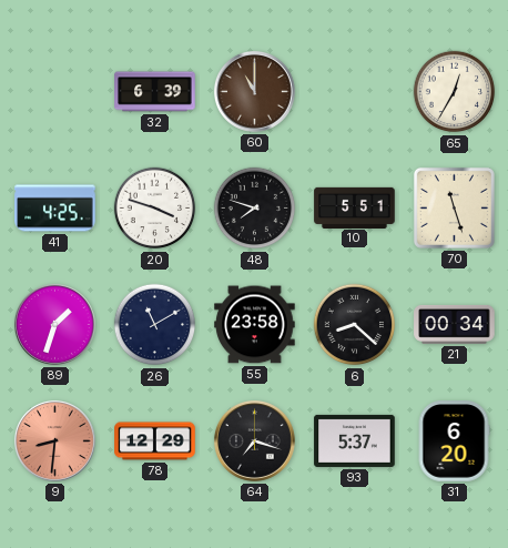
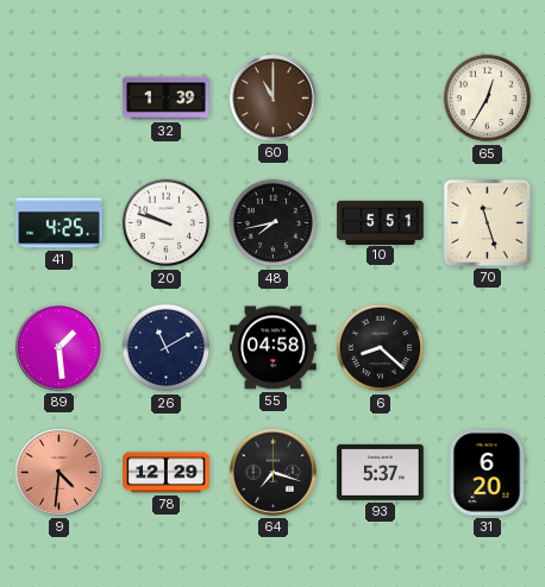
32: 6:39 -> 1:39 (167, 99)
20: 3:48 -> 9:48 (167, 223)
48: 7:48 -> 7:43 (274, 223)
89: 1:33 -> 1:29 (59, 348)
55: 23:58 -> 04:58 (274, 348)
21: 00:34 -> none (455, 324)
9: 8:31 -> 4:31 (59, 473)
